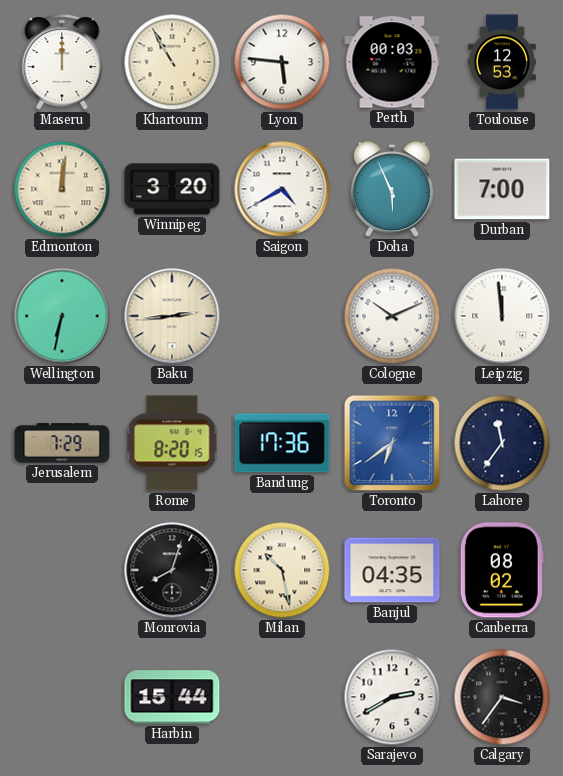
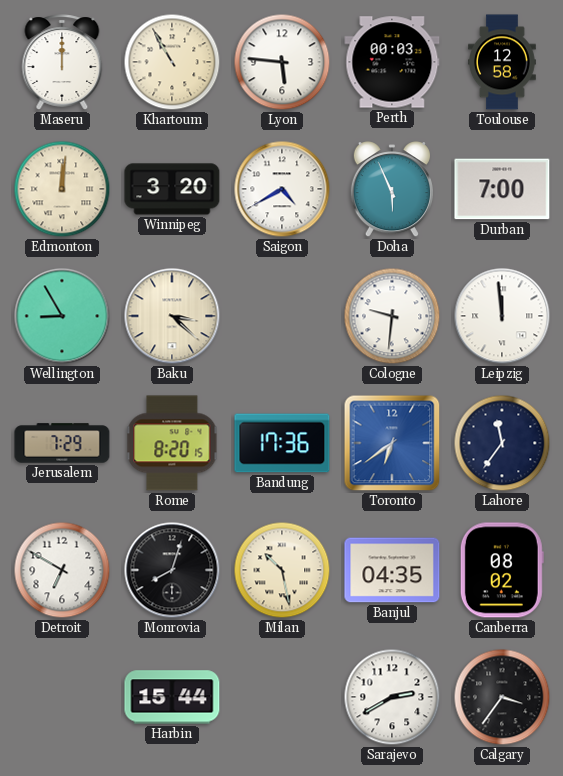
Toulouse: 12:53 -> 12:58 (503, 62)
Wellington: 6:32 -> 8:55 (62, 316)
Baku: 2:44 -> 3:22 (172, 316)
Cologne: 10:11 -> 9:31 (392, 316)
Detroit: none -> 6:50 (62, 570)
